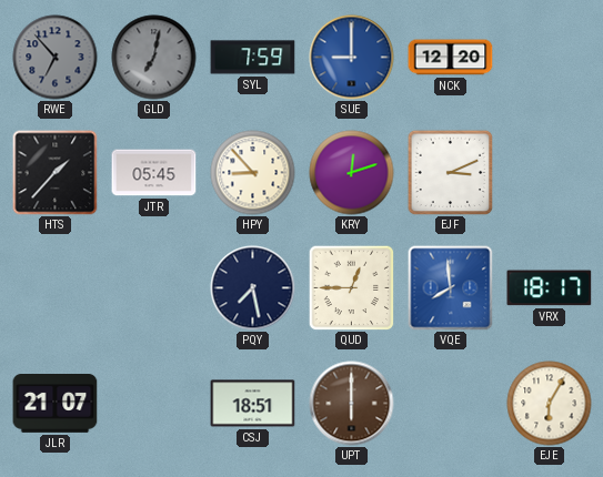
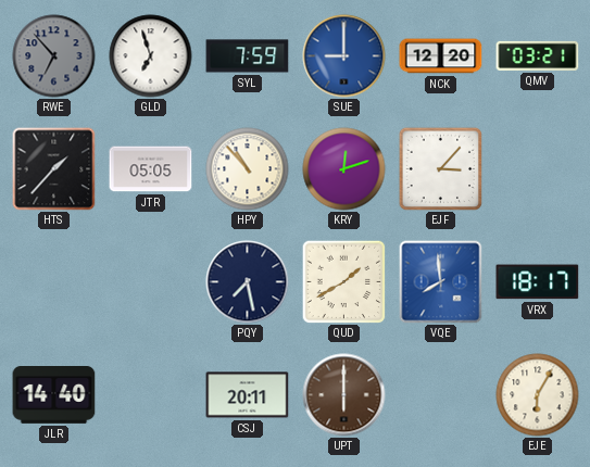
GLD: 7:02 -> 6:57 (151, 56)
GLD dial: grey -> white (151, 56)
QMV: none -> 03:21 (538, 55)
JTR: 05:45 -> 05:05 (151, 169)
HPY: 8:53 -> 10:53 (248, 169)
EJF: 3:11 -> 3:07 (440, 168)
QUD: 12:45 -> 1:40 (343, 281)
JLR: 21:07 -> 14:40 (54, 395)
CSJ: 18:51 -> 20:11 (248, 395)
